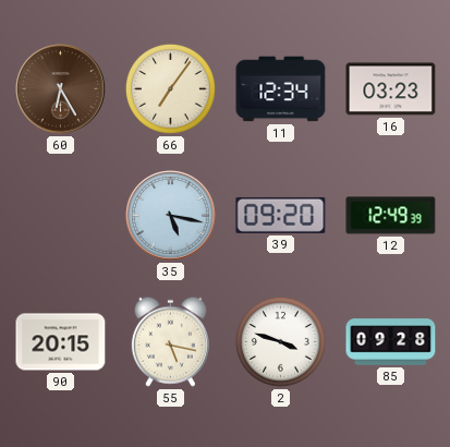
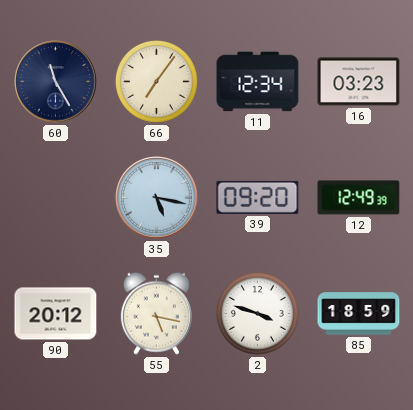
60: 6:25 -> 11:25 (56, 82)
60 dial: brown -> navy (56, 82)
90: 20:15 -> 20:12 (56, 314)
85: 09:28 -> 18:59 (359, 314)
